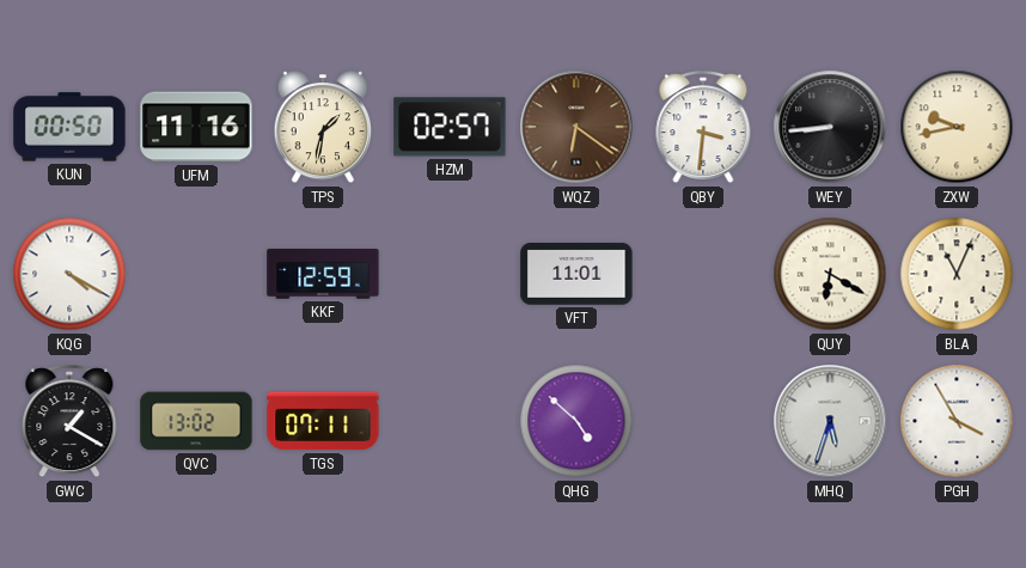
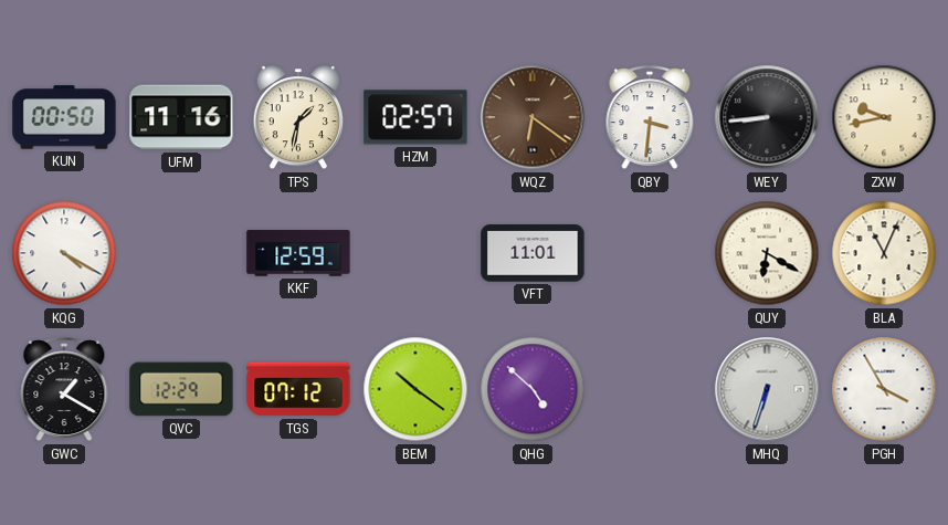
QVC: 13:02 -> 12:29 (181, 389)
TGS: 07:11 -> 07:12 (298, 389)
BEM: none -> 10:21 (415, 389)
MHQ: 5:33 -> 6:33 (767, 389)
